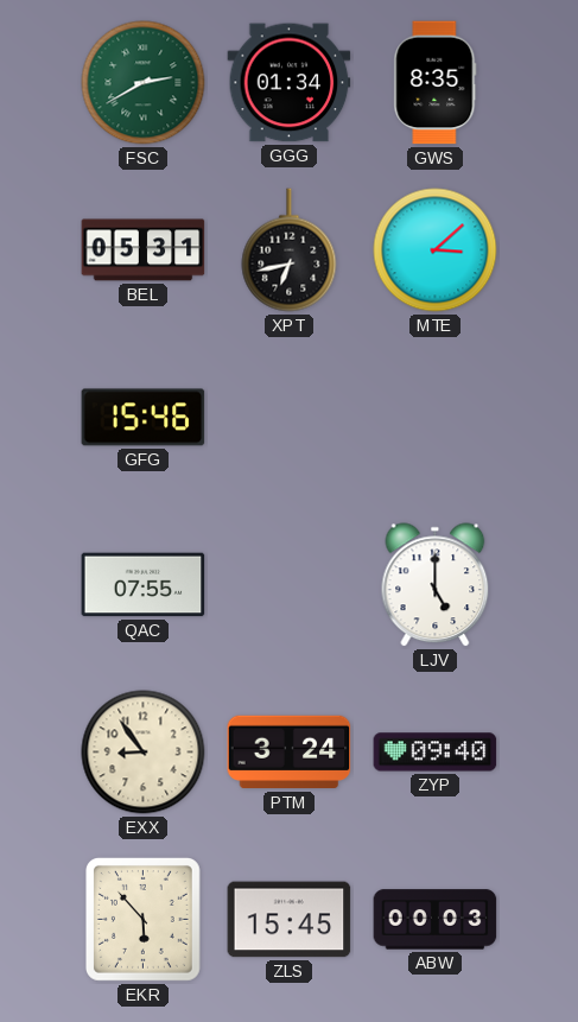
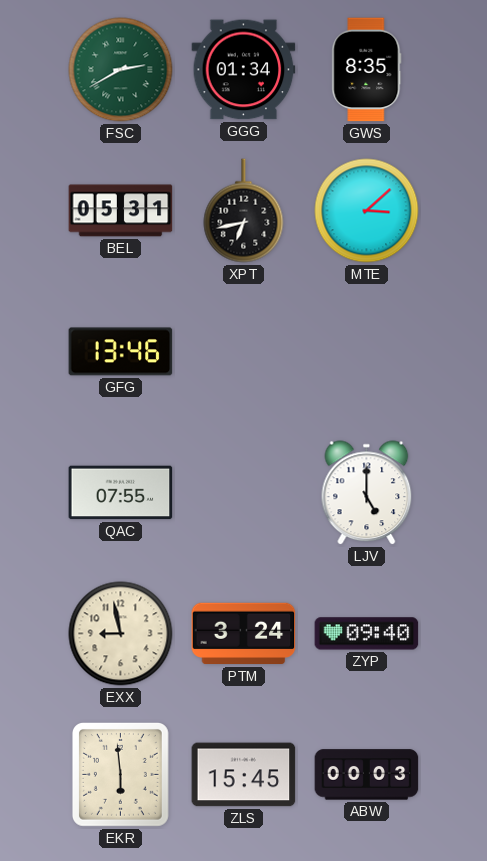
GFG: 15:46 -> 13:46 (121, 352)
EXX: 8:54 -> 8:58 (121, 634)
EKR: 5:53 -> 5:59 (120, 774)
